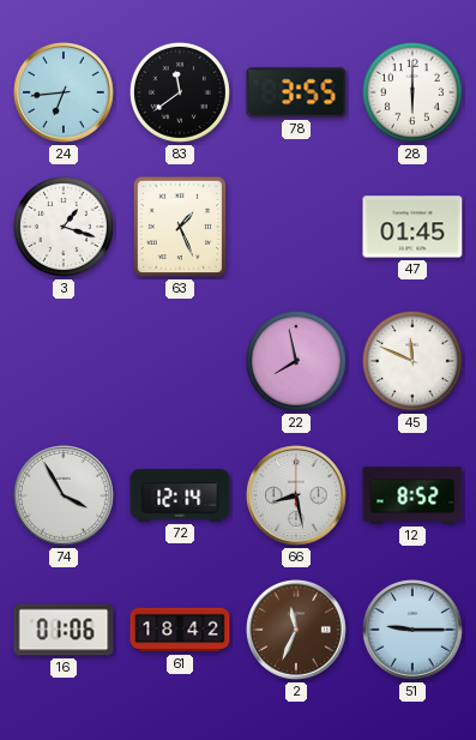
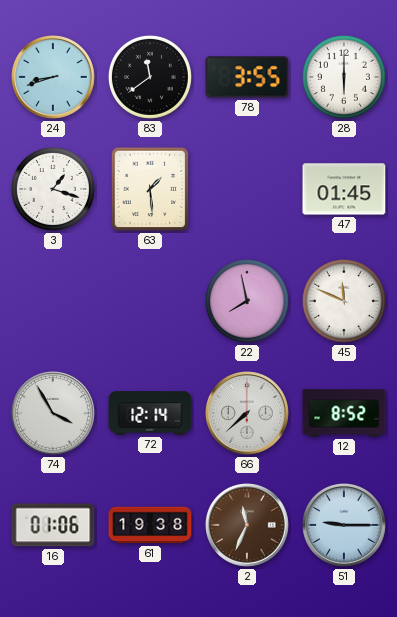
24: 6:44 -> 8:42 (54, 78)
63: 1:26 -> 1:29 (150, 189)
66: 8:28 -> 7:38 (248, 414)
61: 18:42 -> 19:38 (150, 525)
